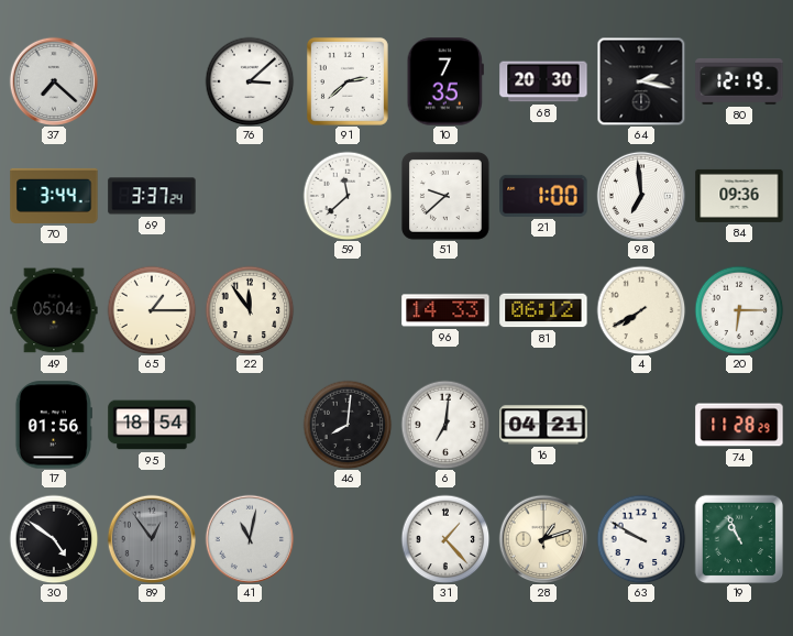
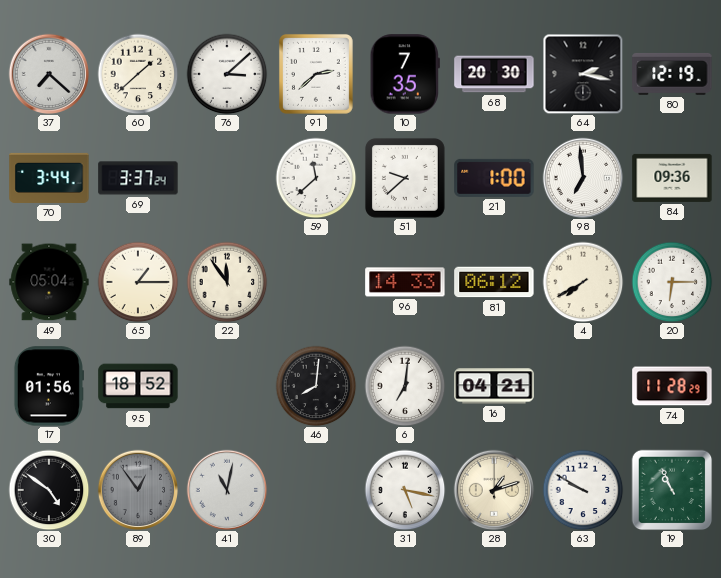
60: none -> 1:38 (138, 74)
95: 18:54 -> 18:52 (138, 386)
31: 1:23 -> 5:17 (405, 490)
